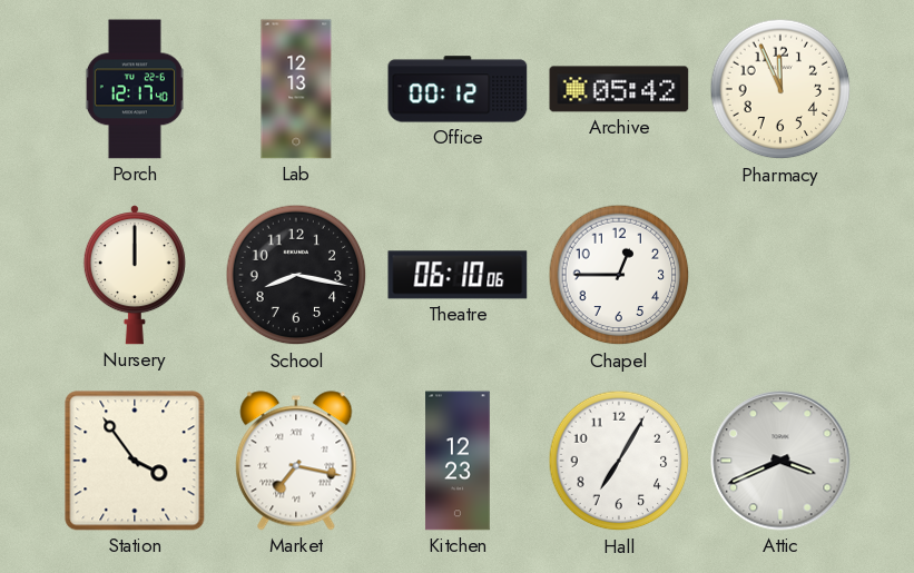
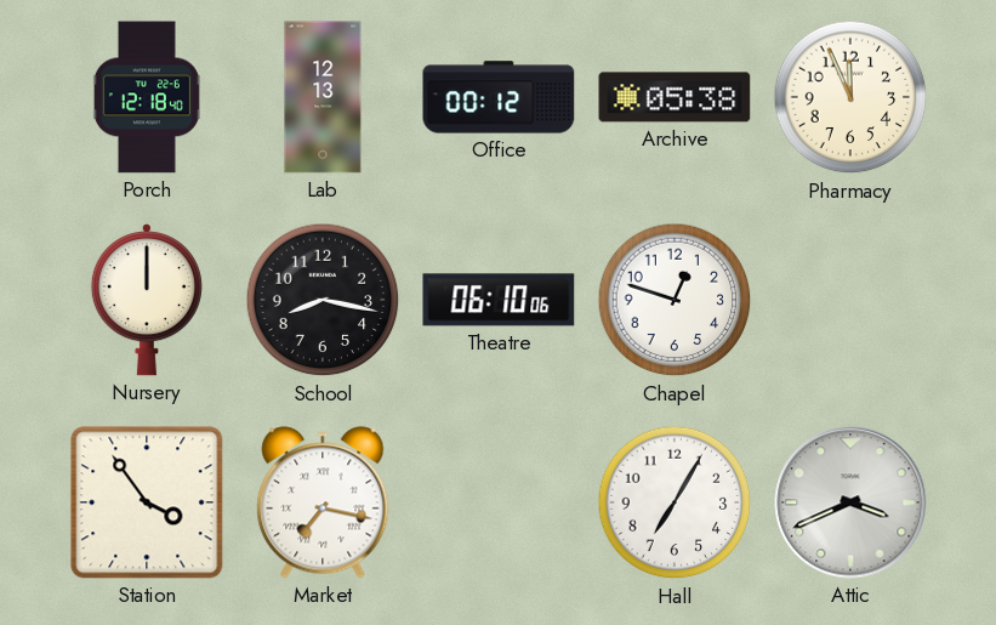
Porch: 12:17 -> 12:18 (147, 97)
Archive: 05:42 -> 05:38 (675, 97)
Chapel: 12:45 -> 12:48 (675, 300)
Kitchen: 12:23 -> none (458, 461)
